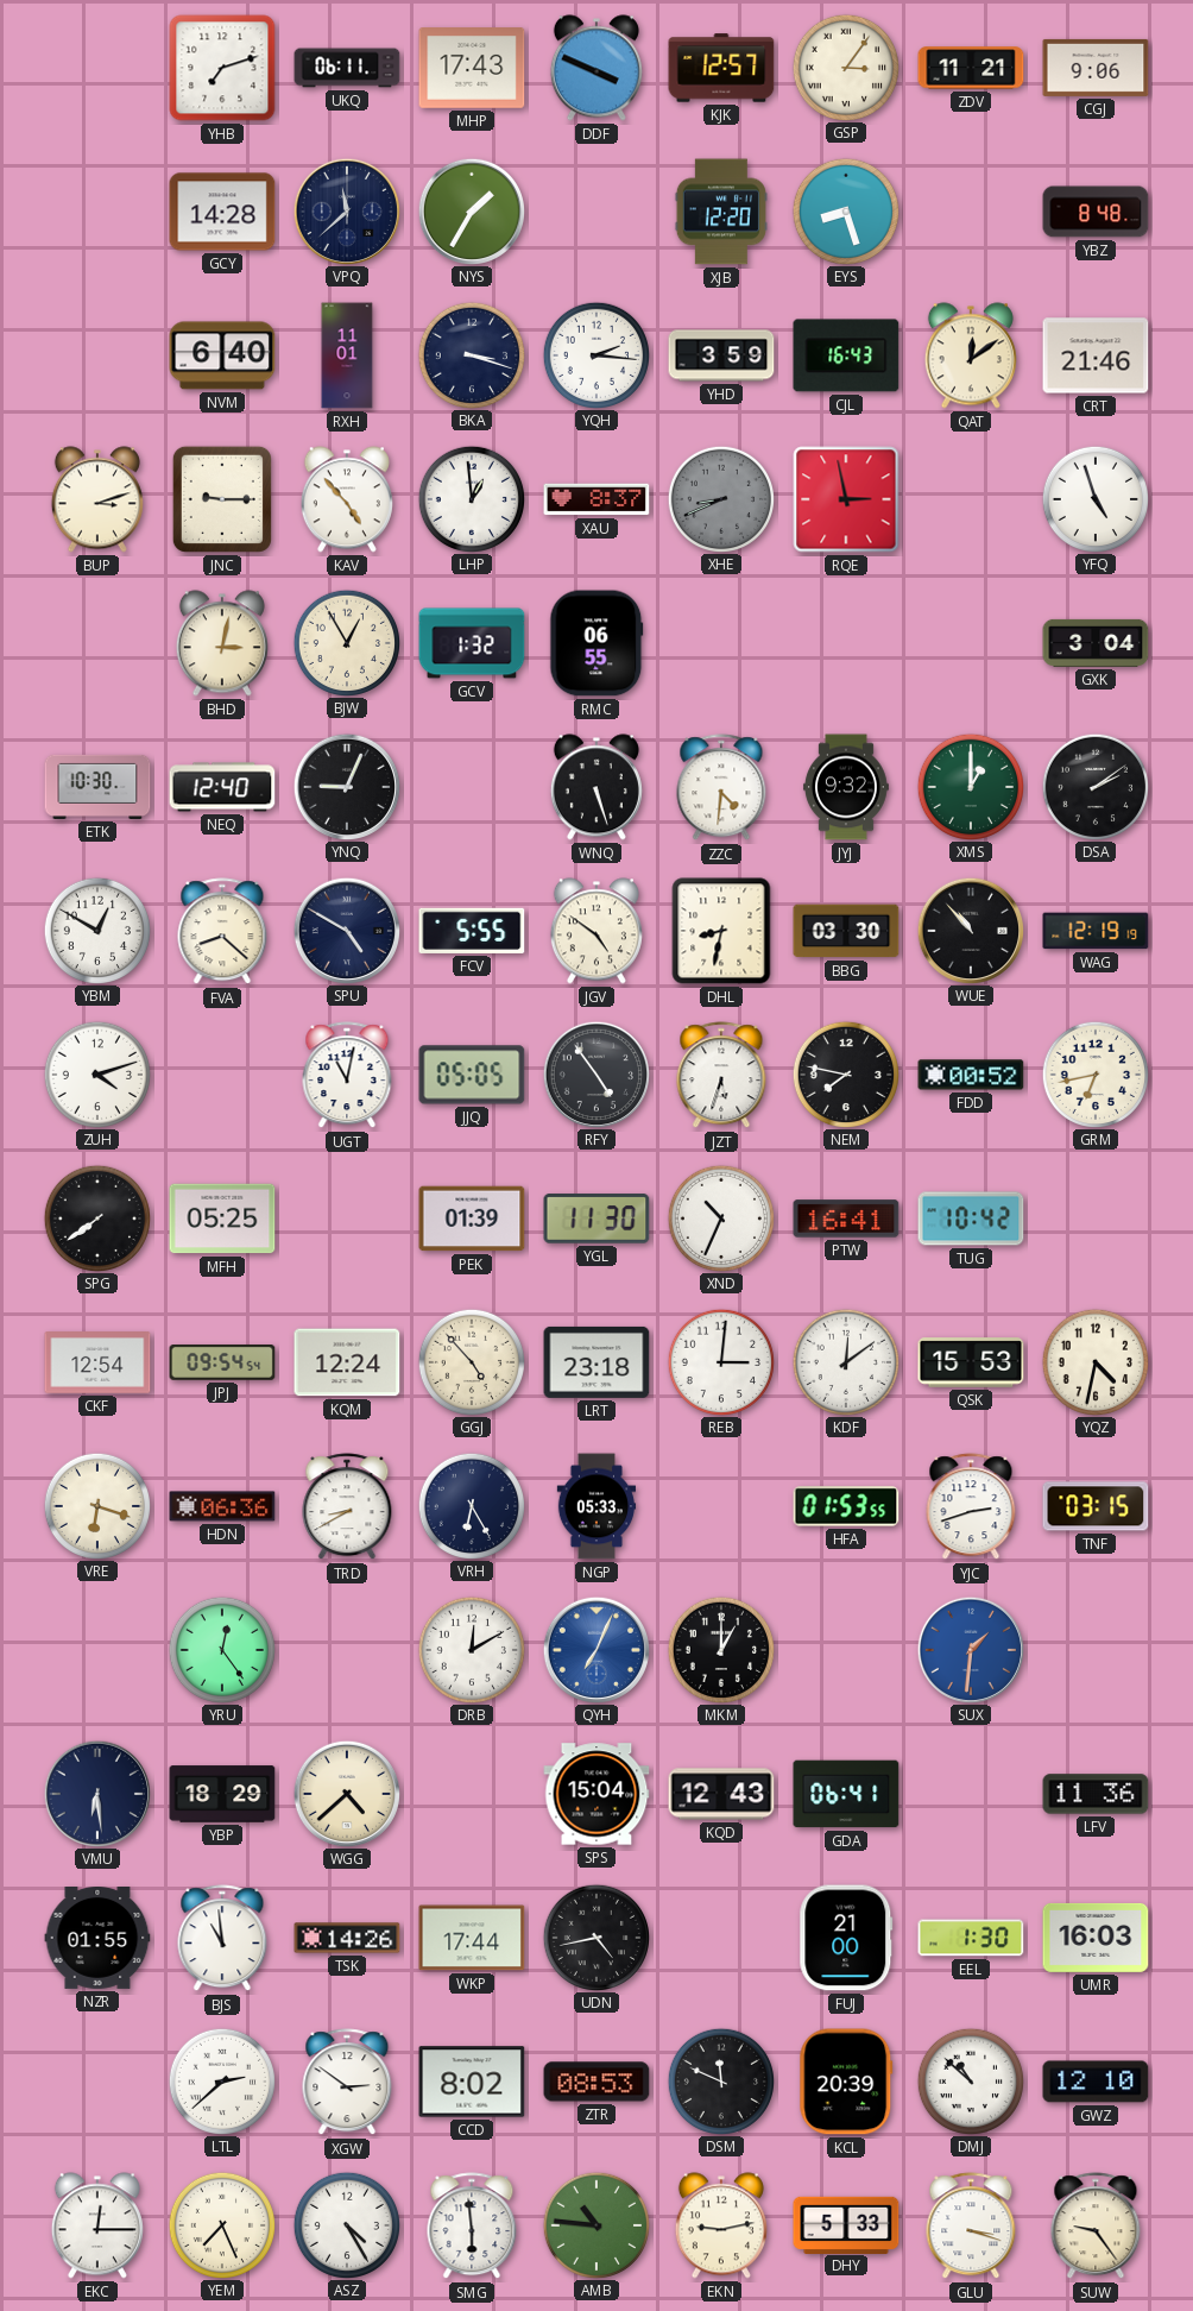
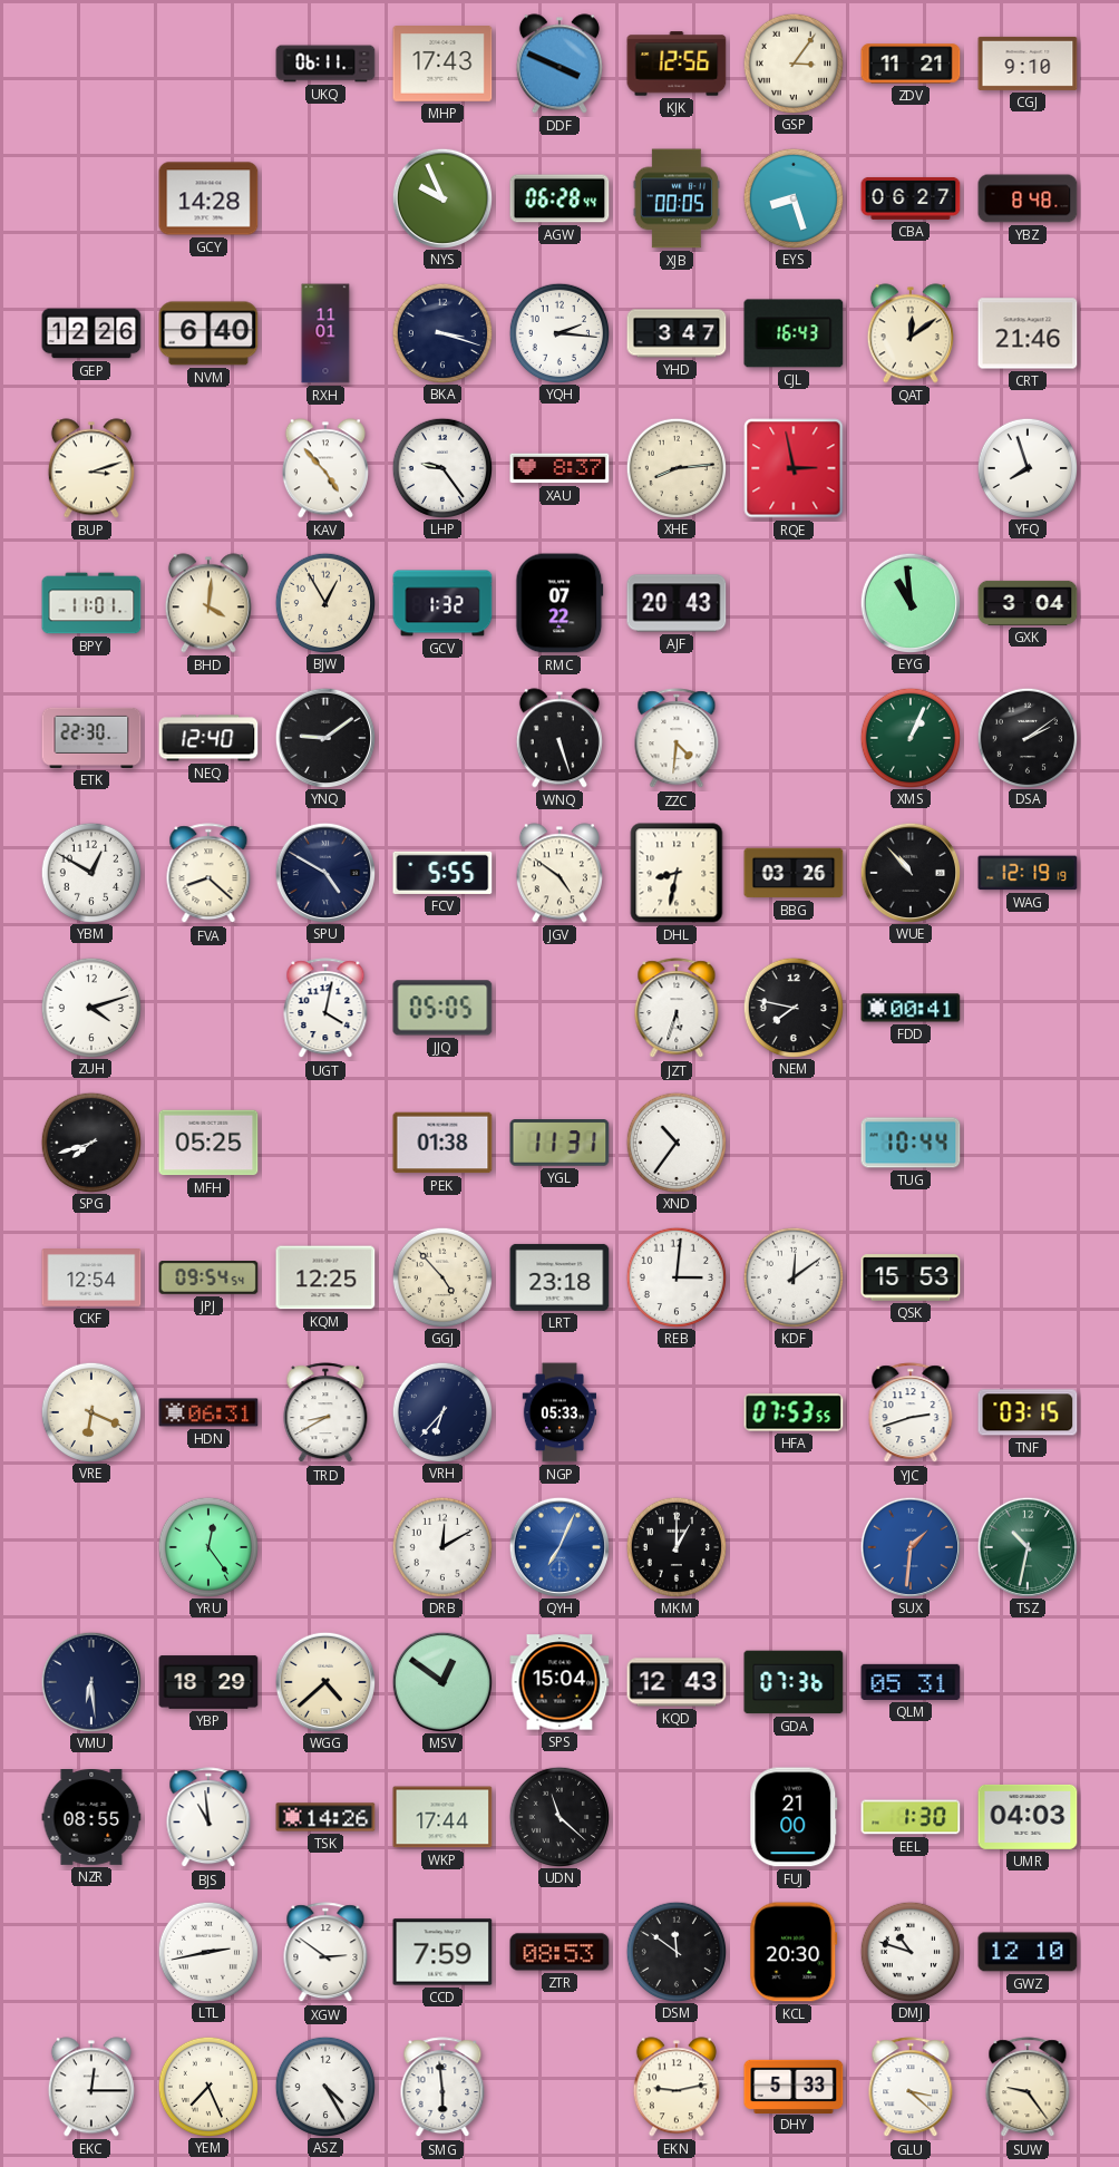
YHB: 7:12 -> none (222, 68)
KJK: 12:57 -> 12:56 (677, 64)
CGJ: 9:06 -> 9:10 (1028, 64)
VPQ: 11:38 -> none (346, 210)
NYS: 1:35 -> 9:56 (441, 197)
AGW: none -> 06:28 (559, 198)
XJB: 12:20 -> 00:05 (677, 198)
CBA: none -> 06:27 (911, 198)
GEP: none -> 12:26 (91, 333)
YHD: 3:59 -> 3:47 (677, 333)
JNC: 9:15 -> none (222, 499)
LHP: 12:59 -> 9:24 (441, 467)
XHE: 8:41 -> 8:14 (675, 467)
XHE dial: grey -> cream (675, 467)
YFQ: 4:57 -> 7:57 (1026, 467)
BPY: none -> 11:01 (91, 603)
BHD: 3:02 -> 4:01 (208, 603)
RMC: 06:55 -> 07:22 (559, 603)
AJF: none -> 20:43 (677, 603)
EYG: none -> 10:59 (909, 602)
ETK: 10:30 -> 22:30 (91, 738)
YNQ: 9:04 -> 9:09 (324, 737)
JYJ: 9:32 -> none (846, 787)
XMS: 1:00 -> 1:04 (909, 737)
BBG: 03:30 -> 03:26 (794, 873)
UGT: 11:02 -> 4:02 (325, 1009)
RFY: 4:54 -> none (595, 1073)
FDD: 00:52 -> 00:41 (911, 1008)
GRM: 6:43 -> none (1094, 1073)
SPG: 7:39 -> 7:42 (90, 1141)
PEK: 01:39 -> 01:38 (442, 1143)
YGL: 11:30 -> 11:31 (559, 1143)
XND: 10:34 -> 10:36 (675, 1141)
PTW: 16:41 -> none (846, 1219)
TUG: 10:42 -> 10:44 (911, 1143)
KQM: 12:24 -> 12:25 (325, 1277)
YQZ: 4:32 -> none (1094, 1361)
VRE: 6:18 -> 6:19 (90, 1411)
HDN: 06:36 -> 06:31 (208, 1412)
VRH: 6:25 -> 6:37 (441, 1411)
HFA: 01:53 -> 07:53 (794, 1412)
TSZ: none -> 10:32 (1026, 1546)
MSV: none -> 12:51 (441, 1681)
GDA: 06:41 -> 07:36 (794, 1682)
QLM: none -> 05:31 (911, 1682)
LFV: 11:36 -> none (1096, 1794)
NZR: 01:55 -> 08:55 (91, 1818)
UDN: 4:43 -> 11:22 (558, 1816)
UMR: 16:03 -> 04:03 (1028, 1817)
LTL: 2:38 -> 2:43 (207, 1951)
CCD: 8:02 -> 7:59 (442, 1952)
DSM: 11:49 -> 11:51 (675, 1951)
KCL: 20:39 -> 20:30 (794, 1952)
DMJ: 10:52 -> 10:48 (909, 1951)
AMB: 10:46 -> none (595, 2224)
GLU: 3:18 -> 3:22 (911, 2088)
